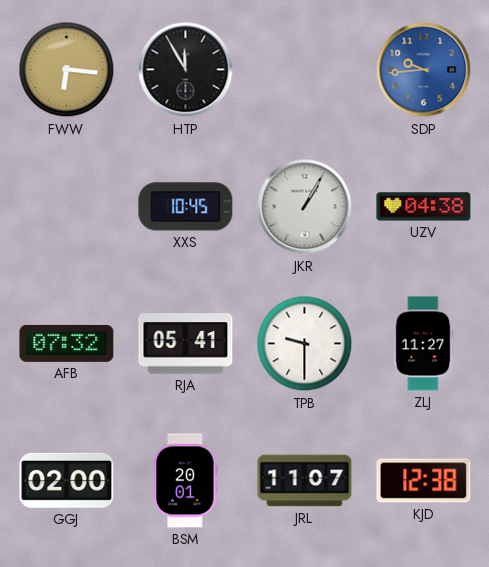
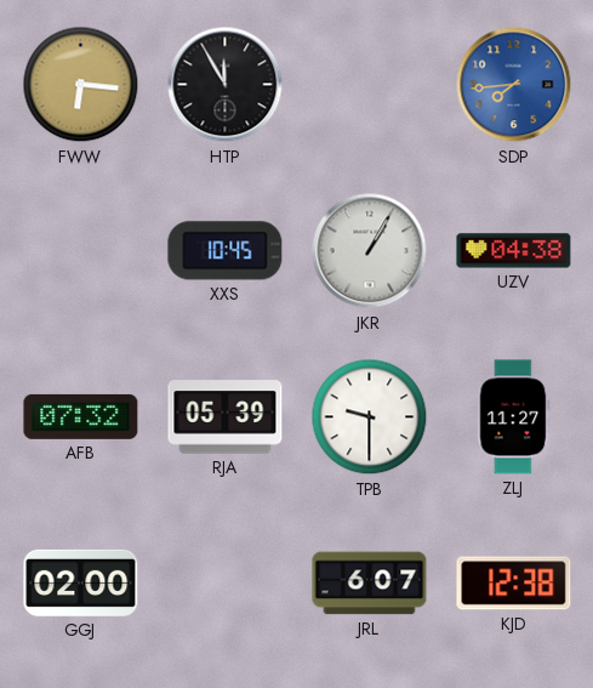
SDP: 9:44 -> 7:44 (514, 85)
RJA: 05:41 -> 05:39 (226, 417)
BSM: 20:01 -> none (186, 481)
JRL: 11:07 -> 6:07 (370, 584)
